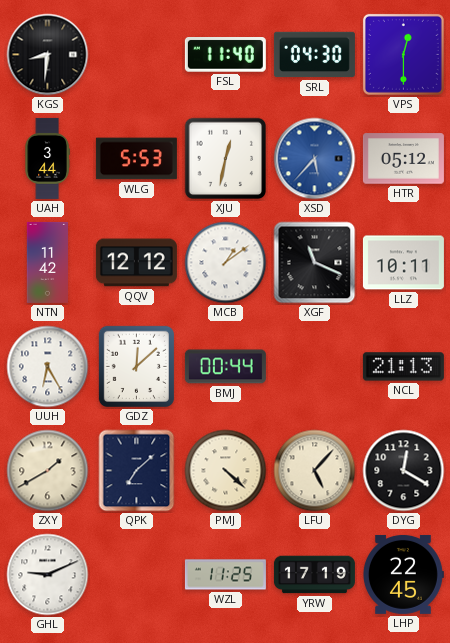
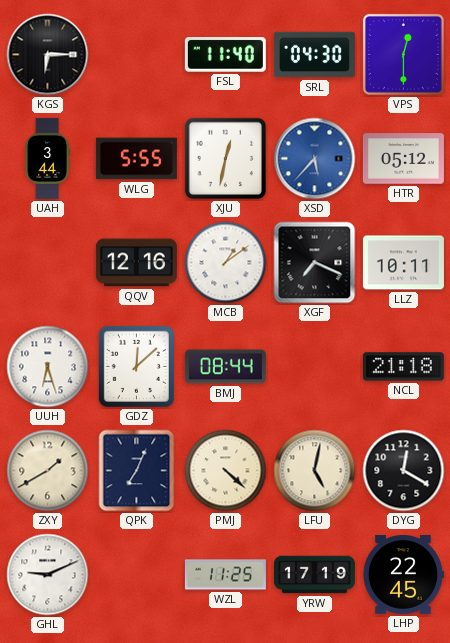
KGS: 8:31 -> 6:15 (48, 55)
WLG: 5:53 -> 5:55 (136, 159)
NTN: 11:42 -> none (48, 262)
QQV: 12:12 -> 12:16 (136, 263)
XGF: 11:19 -> 7:19 (315, 263)
UUH: 6:25 -> 6:27 (48, 367)
BMJ: 00:44 -> 08:44 (225, 367)
NCL: 21:13 -> 21:18 (403, 367)
QPK: 7:08 -> 7:04 (137, 471)
LFU: 5:07 -> 5:02 (315, 471)
